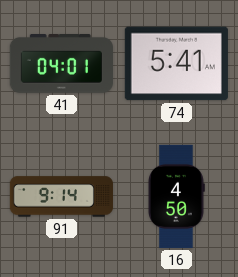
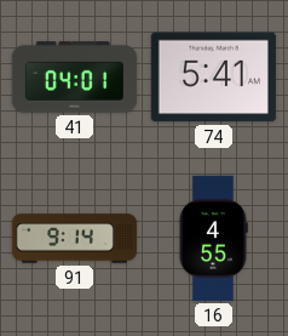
16: 4:50 -> 4:55 (213, 238)
